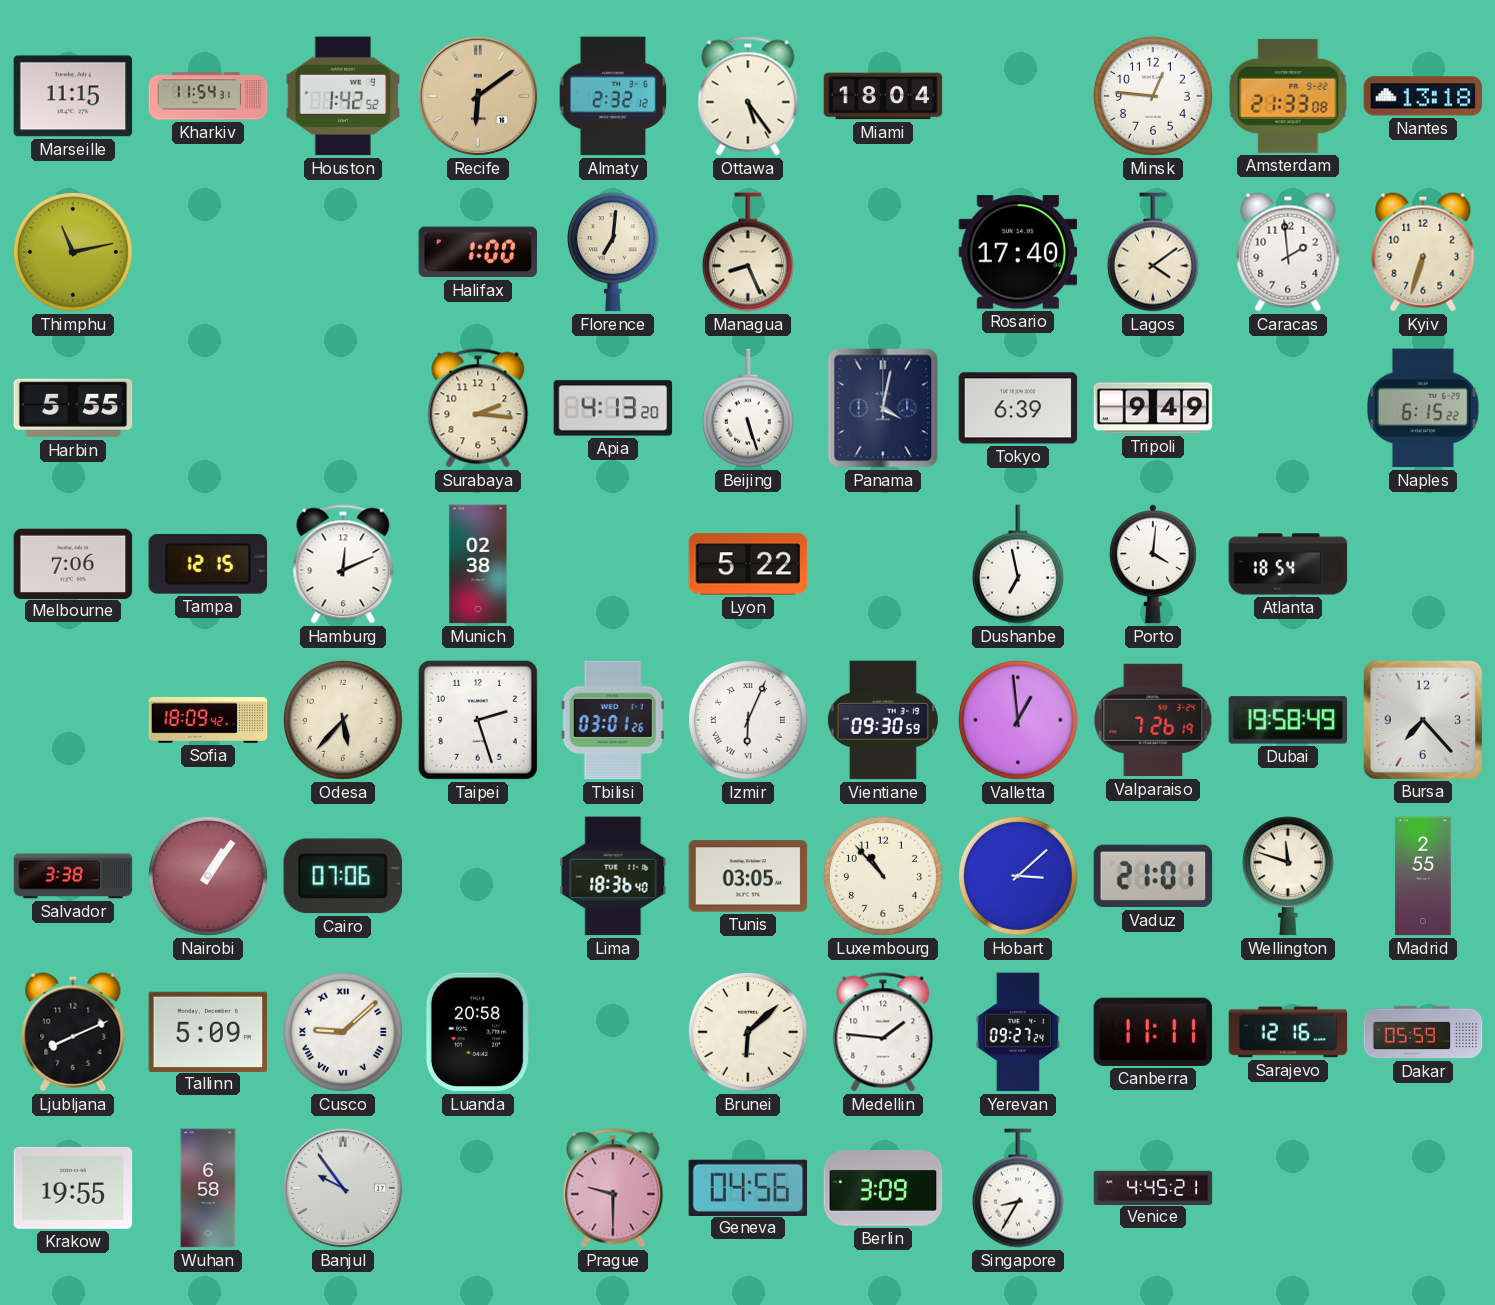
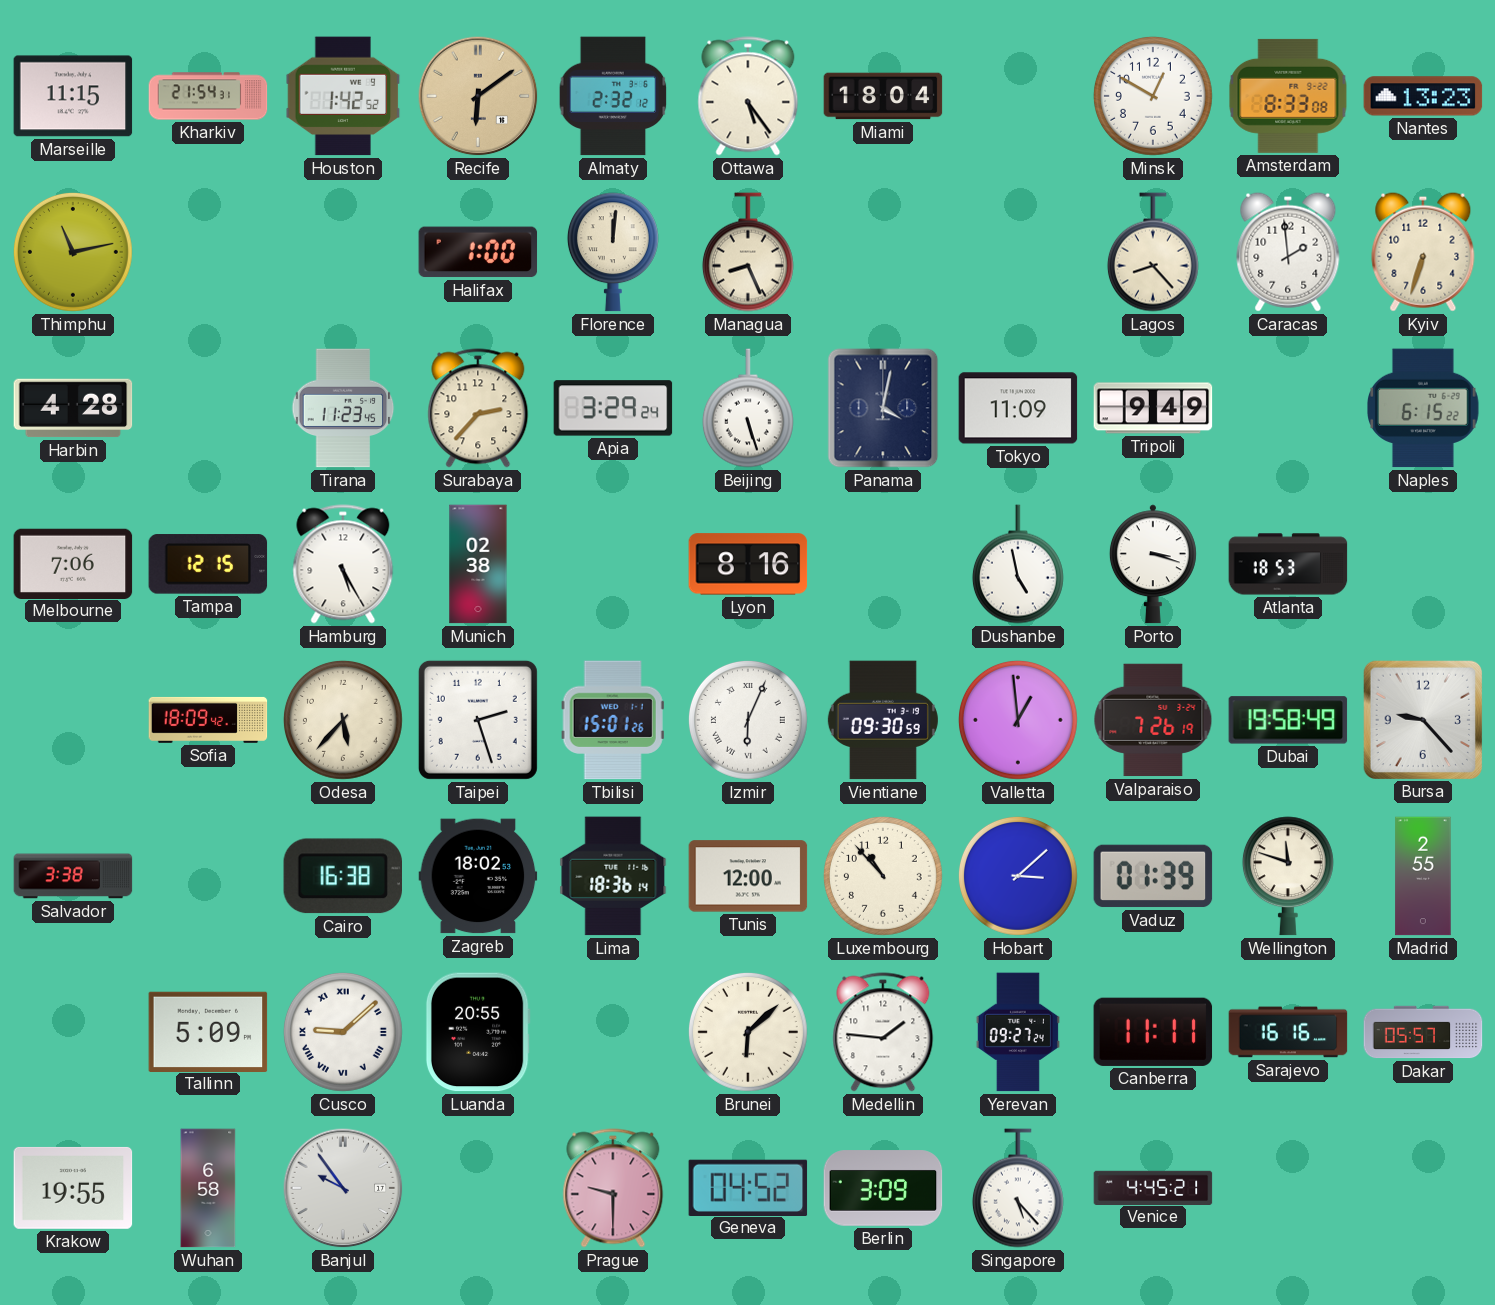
Kharkiv: 11:54 -> 21:54 (208, 96)
Minsk: 12:46 -> 12:50 (1153, 96)
Amsterdam: 21:33 -> 8:33 (1288, 96)
Nantes: 13:18 -> 13:23 (1423, 96)
Florence: 7:01 -> 12:01 (613, 252)
Rosario: 17:40 -> none (1018, 252)
Lagos: 4:09 -> 8:23 (1153, 252)
Harbin: 5:55 -> 4:28 (73, 408)
Tirana: none -> 11:23 (343, 408)
Surabaya: 2:16 -> 2:37 (478, 408)
Apia: 4:13 -> 3:29 (613, 408)
Tokyo: 6:39 -> 11:09 (1018, 408)
Hamburg: 12:11 -> 5:25 (343, 564)
Lyon: 5:22 -> 8:16 (748, 564)
Dushanbe: 6:58 -> 4:58 (1018, 564)
Porto: 4:01 -> 3:18 (1153, 564)
Atlanta: 18:54 -> 18:53 (1288, 564)
Tbilisi: 03:01 -> 15:01 (613, 720)
Bursa: 7:23 -> 9:23 (1422, 719)
Nairobi: 1:06 -> none (208, 876)
Cairo: 07:06 -> 16:38 (342, 876)
Zagreb: none -> 18:02 (478, 876)
Lima: 18:36:40 -> 18:36:14 (613, 876)
Tunis: 03:05 -> 12:00 (748, 876)
Vaduz: 21:01 -> 01:39 (1153, 876)
Ljubljana: 8:11 -> none (73, 1032)
Luanda: 20:58 -> 20:55 (478, 1032)
Sarajevo: 12:16 -> 16:16 (1288, 1032)
Dakar: 05:59 -> 05:57 (1423, 1032)
Geneva: 04:56 -> 04:52 (748, 1187)
Singapore: 8:35 -> 5:23 (1018, 1188)
